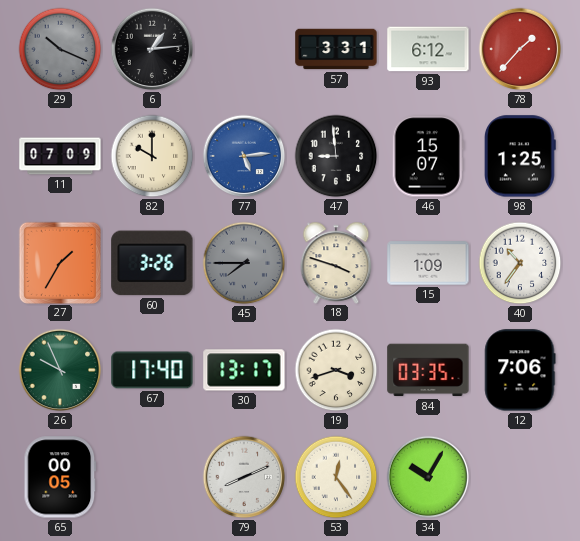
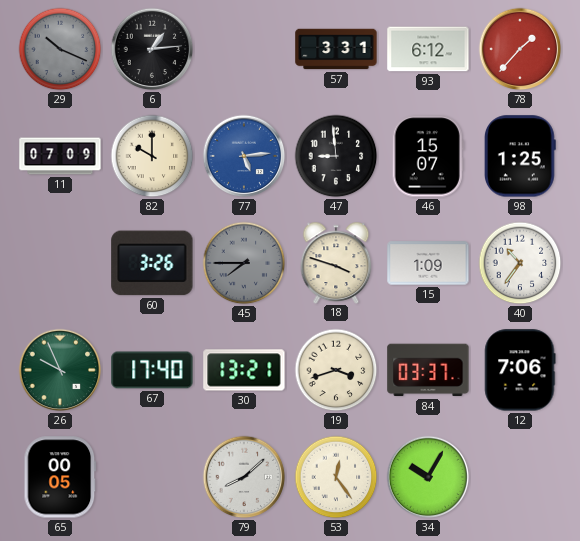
27: 1:35 -> none (59, 262)
30: 13:17 -> 13:21 (244, 370)
84: 03:35 -> 03:37 (428, 370)
79: 8:11 -> 8:08 (244, 477)
